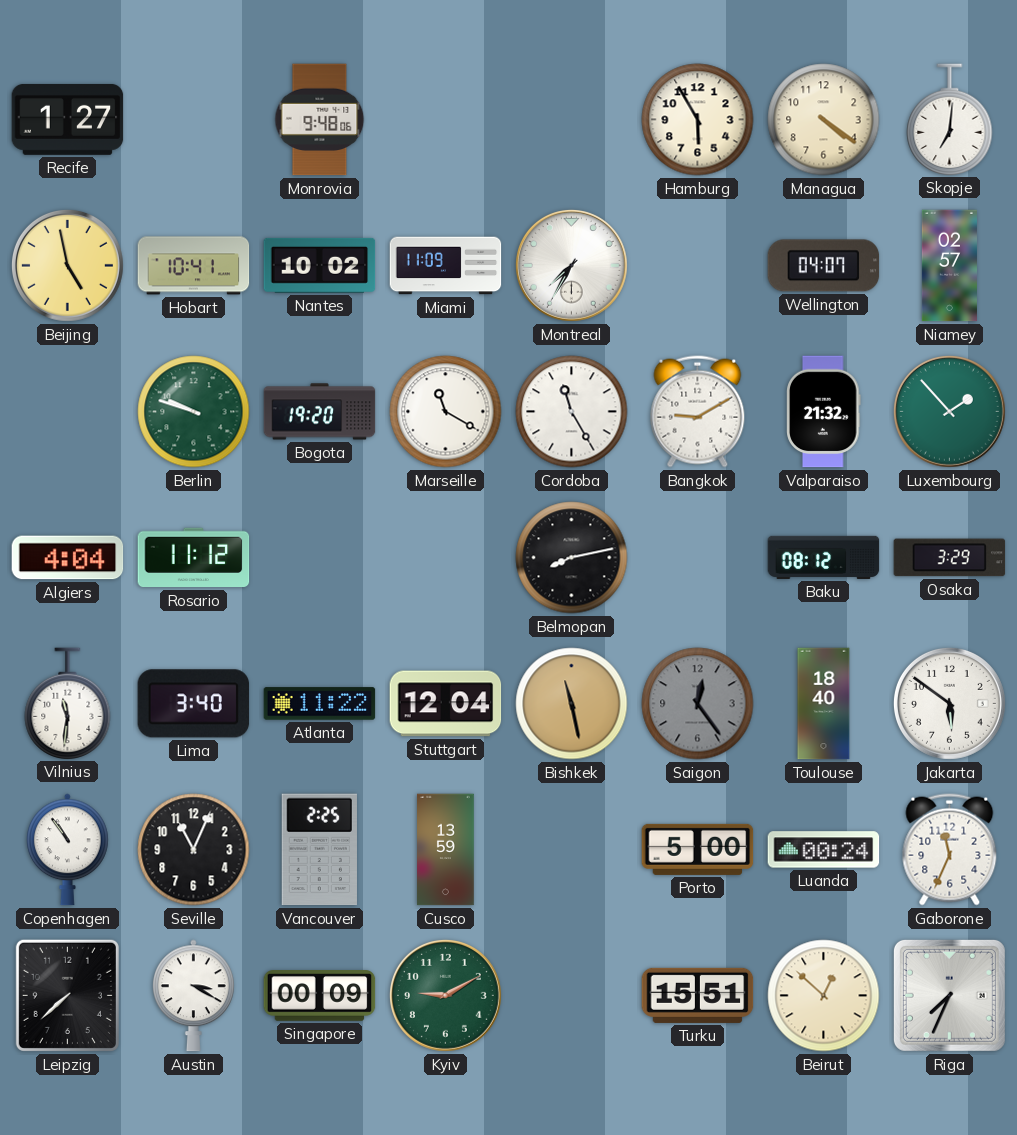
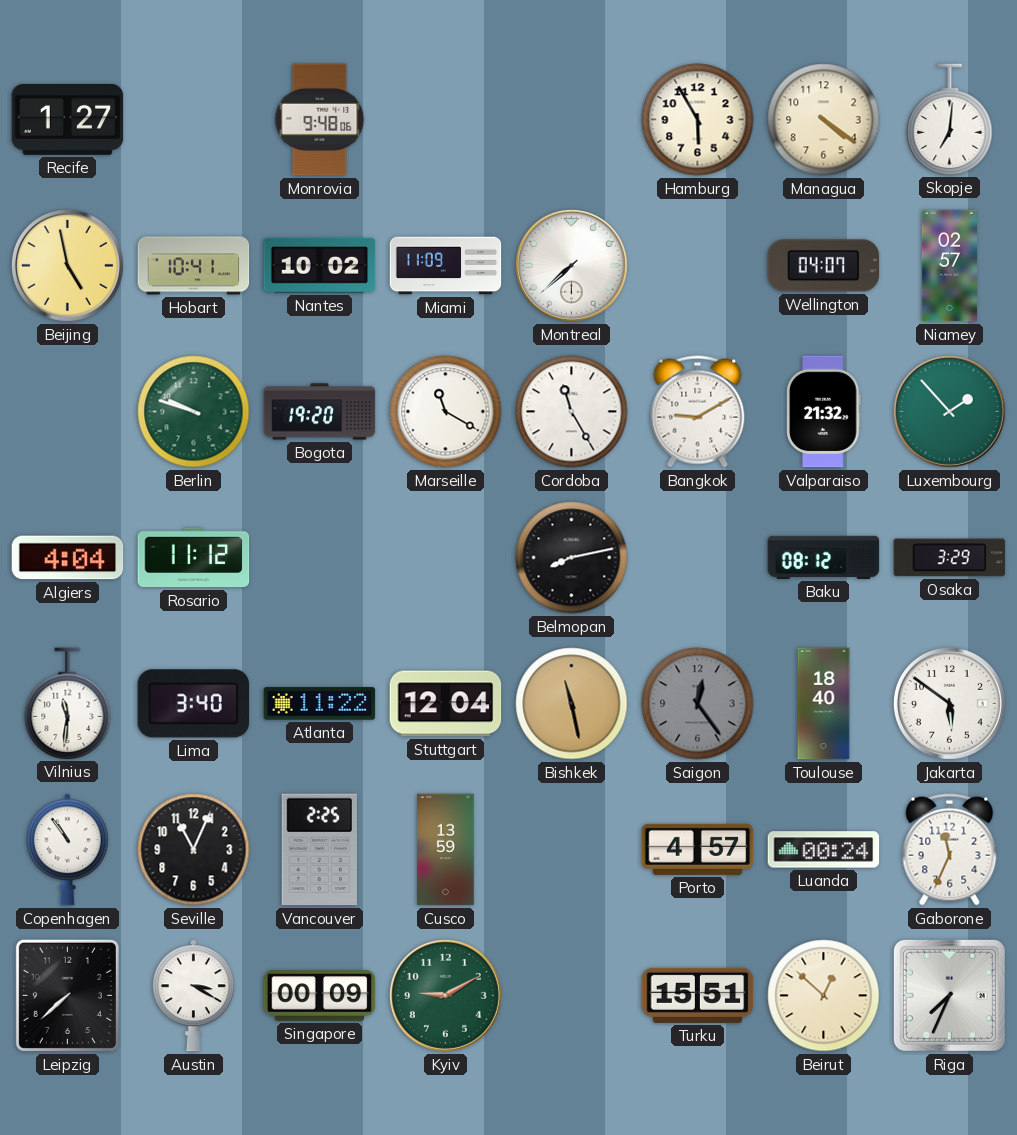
Montreal: 7:35 -> 7:38 (571, 265)
Porto: 5:00 -> 4:57 (698, 849)
